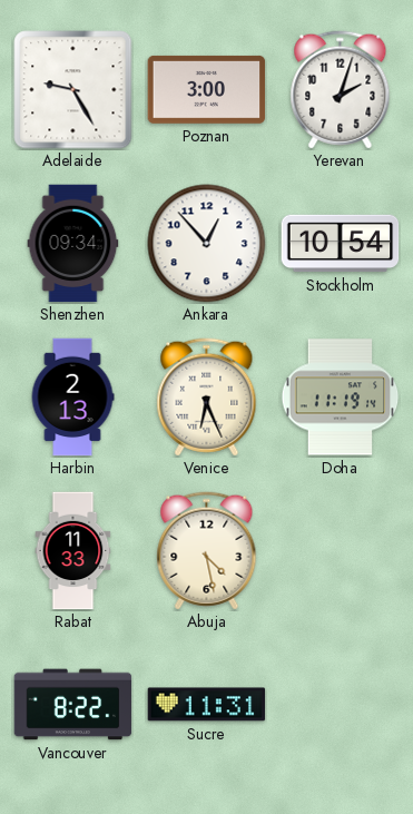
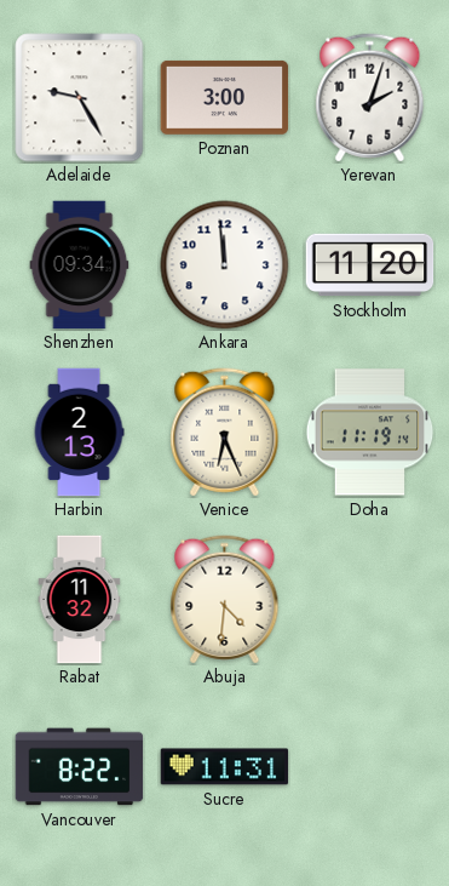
Ankara: 12:53 -> 11:59 (225, 265)
Stockholm: 10:54 -> 11:20 (370, 265)
Rabat: 11:33 -> 11:32 (80, 600)
Abuja: 4:28 -> 4:31 (225, 600)
